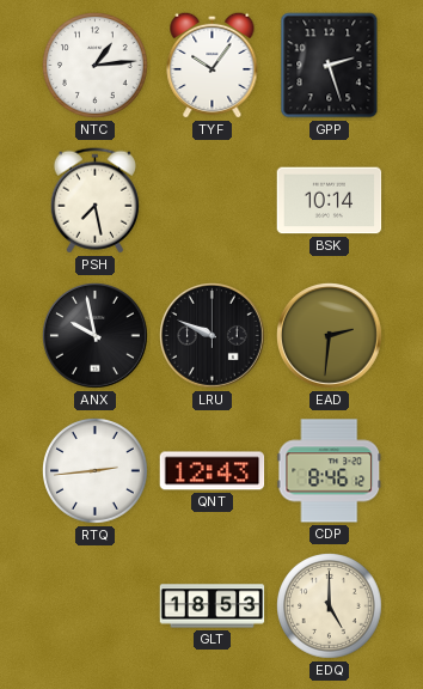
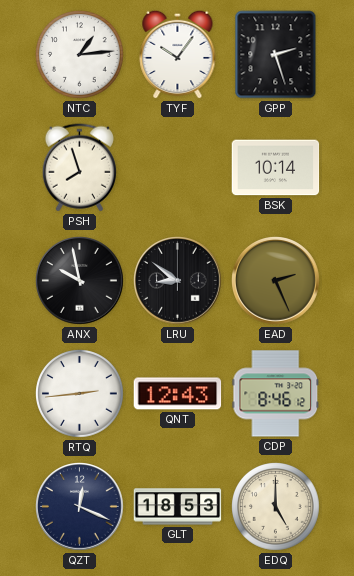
PSH: 7:28 -> 7:57 (79, 168)
LRU: 9:49 -> 8:51 (178, 281)
EAD: 2:31 -> 2:26 (276, 281)
QZT: none -> 12:19 (80, 507)
